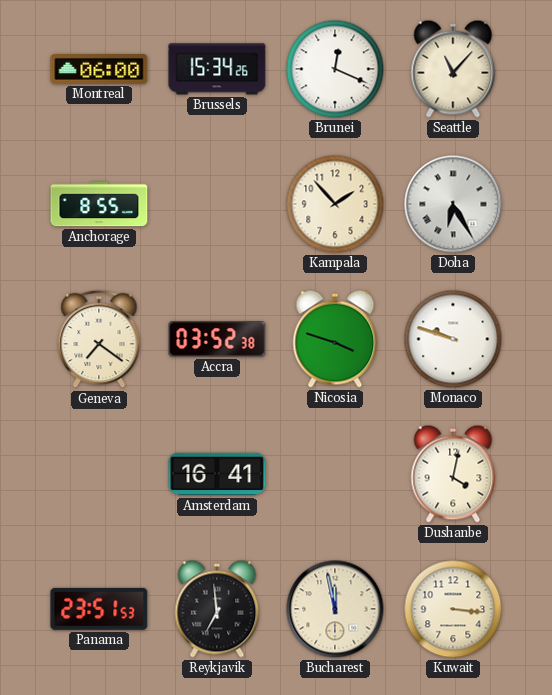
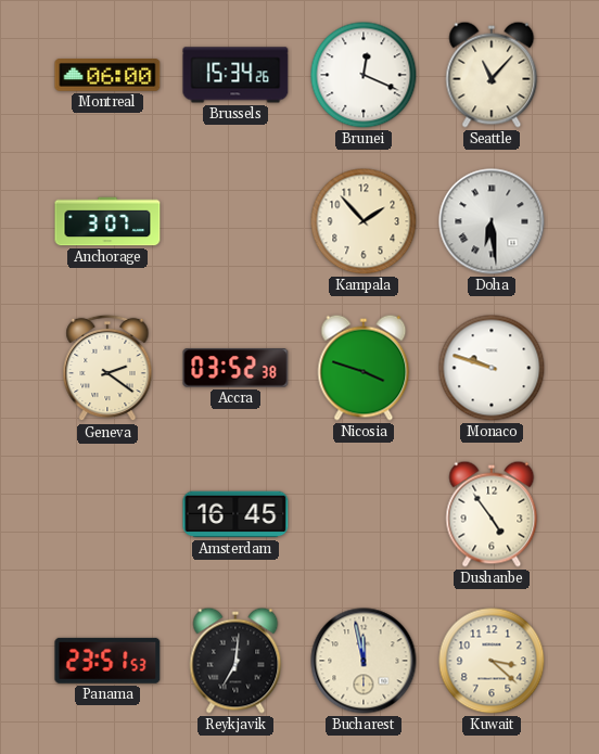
Anchorage: 8:55 -> 3:07 (107, 221)
Doha: 6:25 -> 6:29 (492, 221)
Geneva: 7:21 -> 2:21 (107, 368)
Amsterdam: 16:41 -> 16:45 (235, 514)
Dushanbe: 4:02 -> 4:54 (492, 514)
Reykjavik: 6:59 -> 7:01 (235, 661)
Kuwait: 3:16 -> 3:22 (492, 661)
